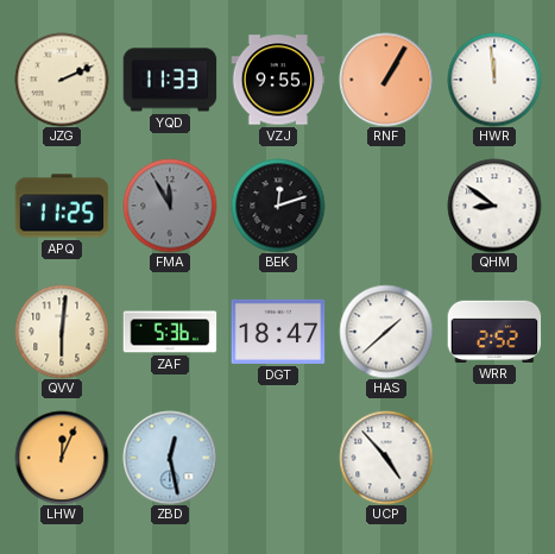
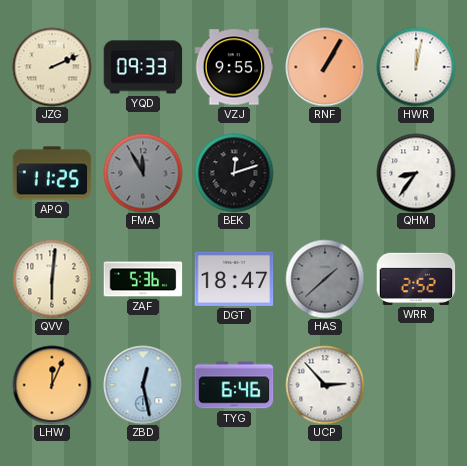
YQD: 11:33 -> 09:33 (143, 67)
HWR: 11:59 -> 12:02 (416, 67)
QHM: 8:51 -> 8:36 (416, 173)
HAS dial: white -> grey (325, 279)
TYG: none -> 6:46 (234, 385)
UCP: 4:53 -> 2:53 (325, 385)
